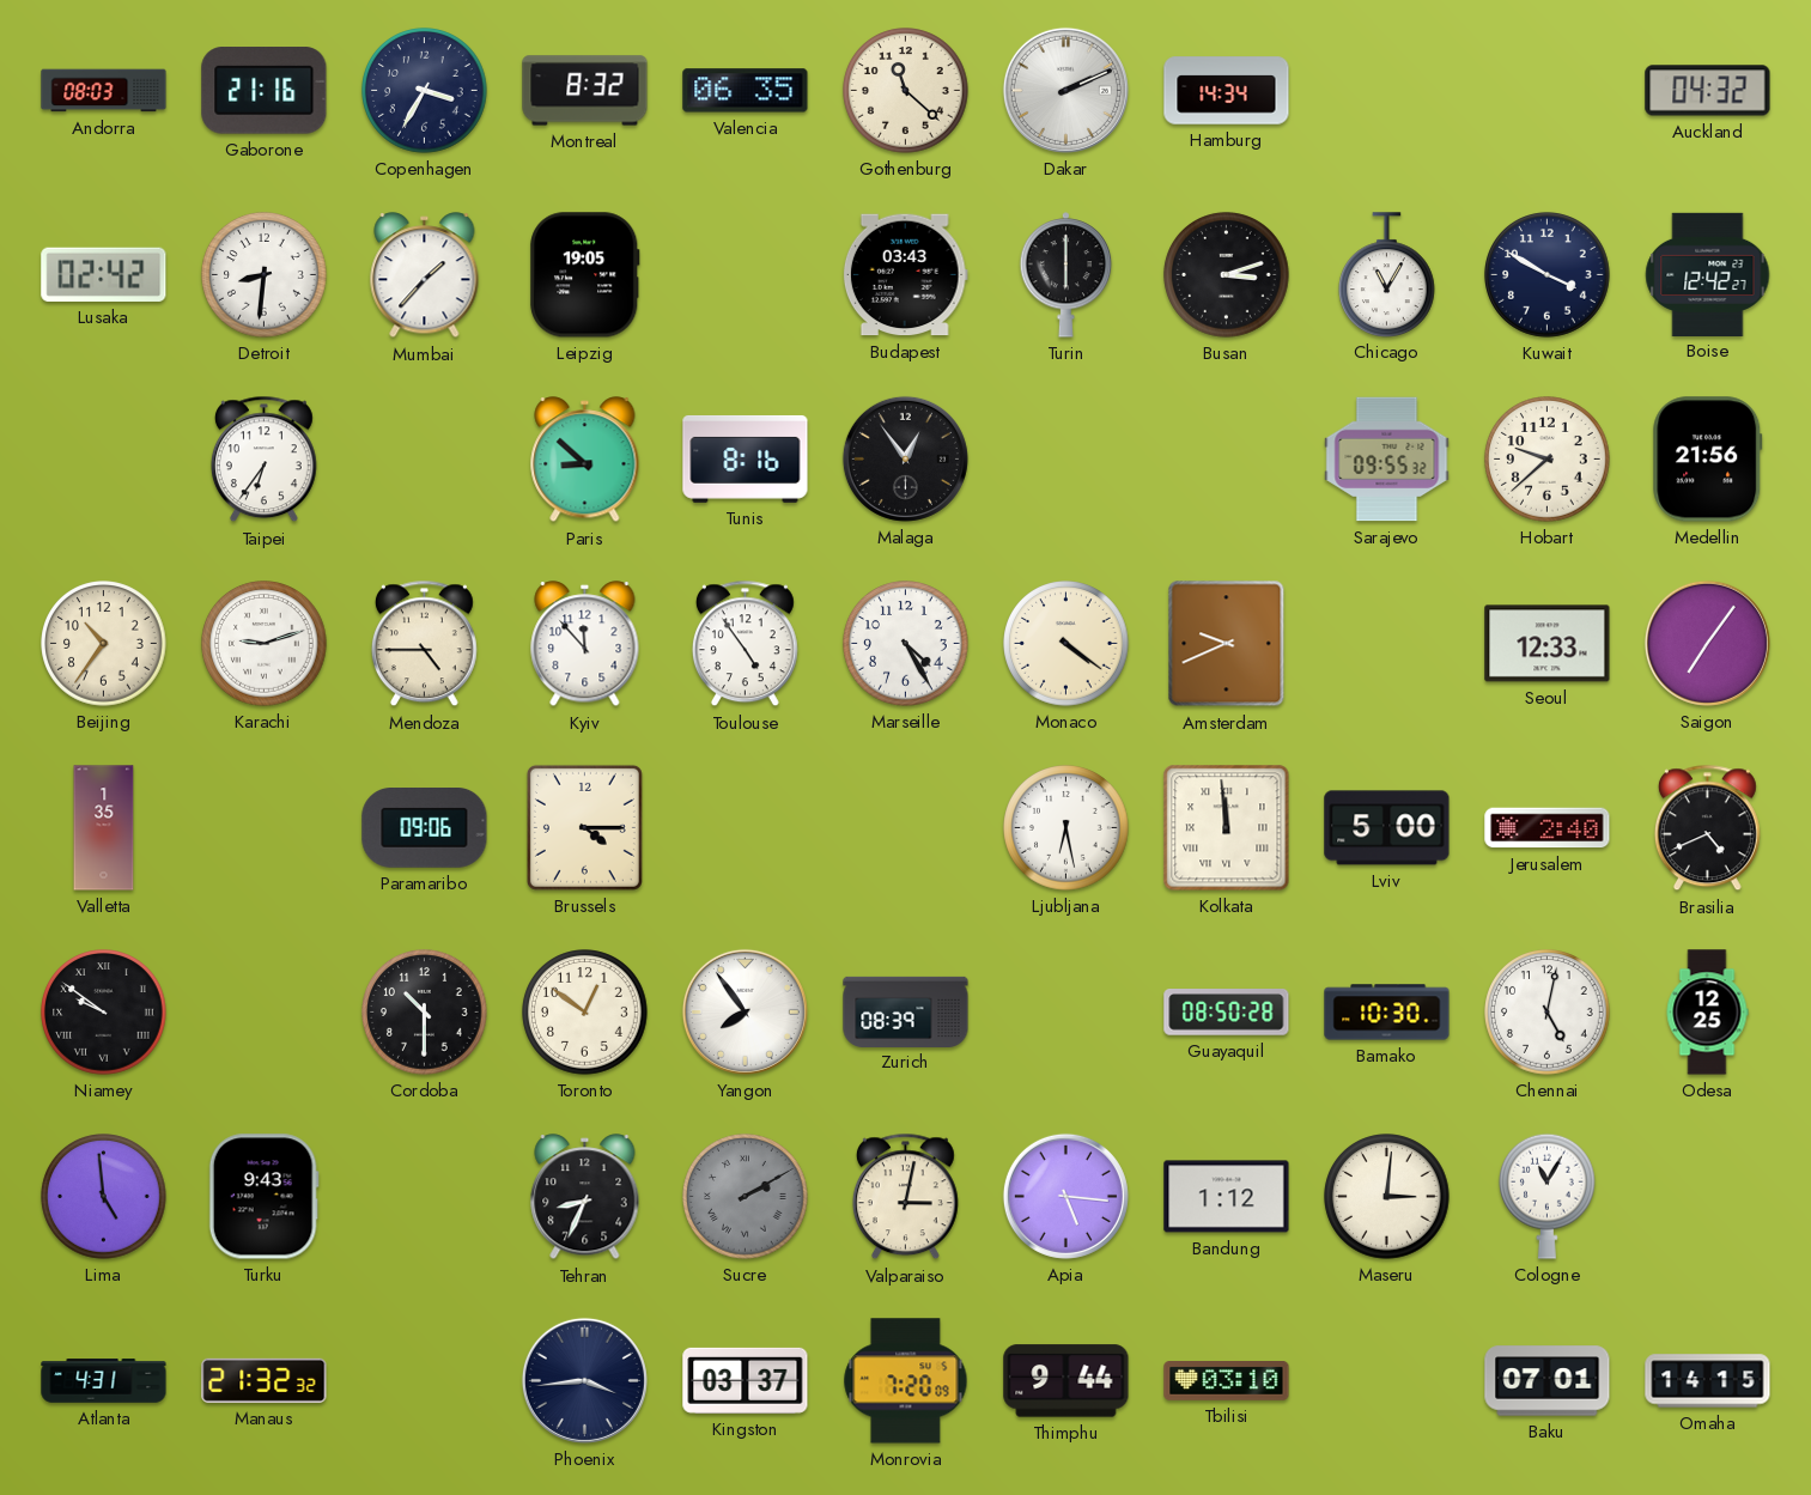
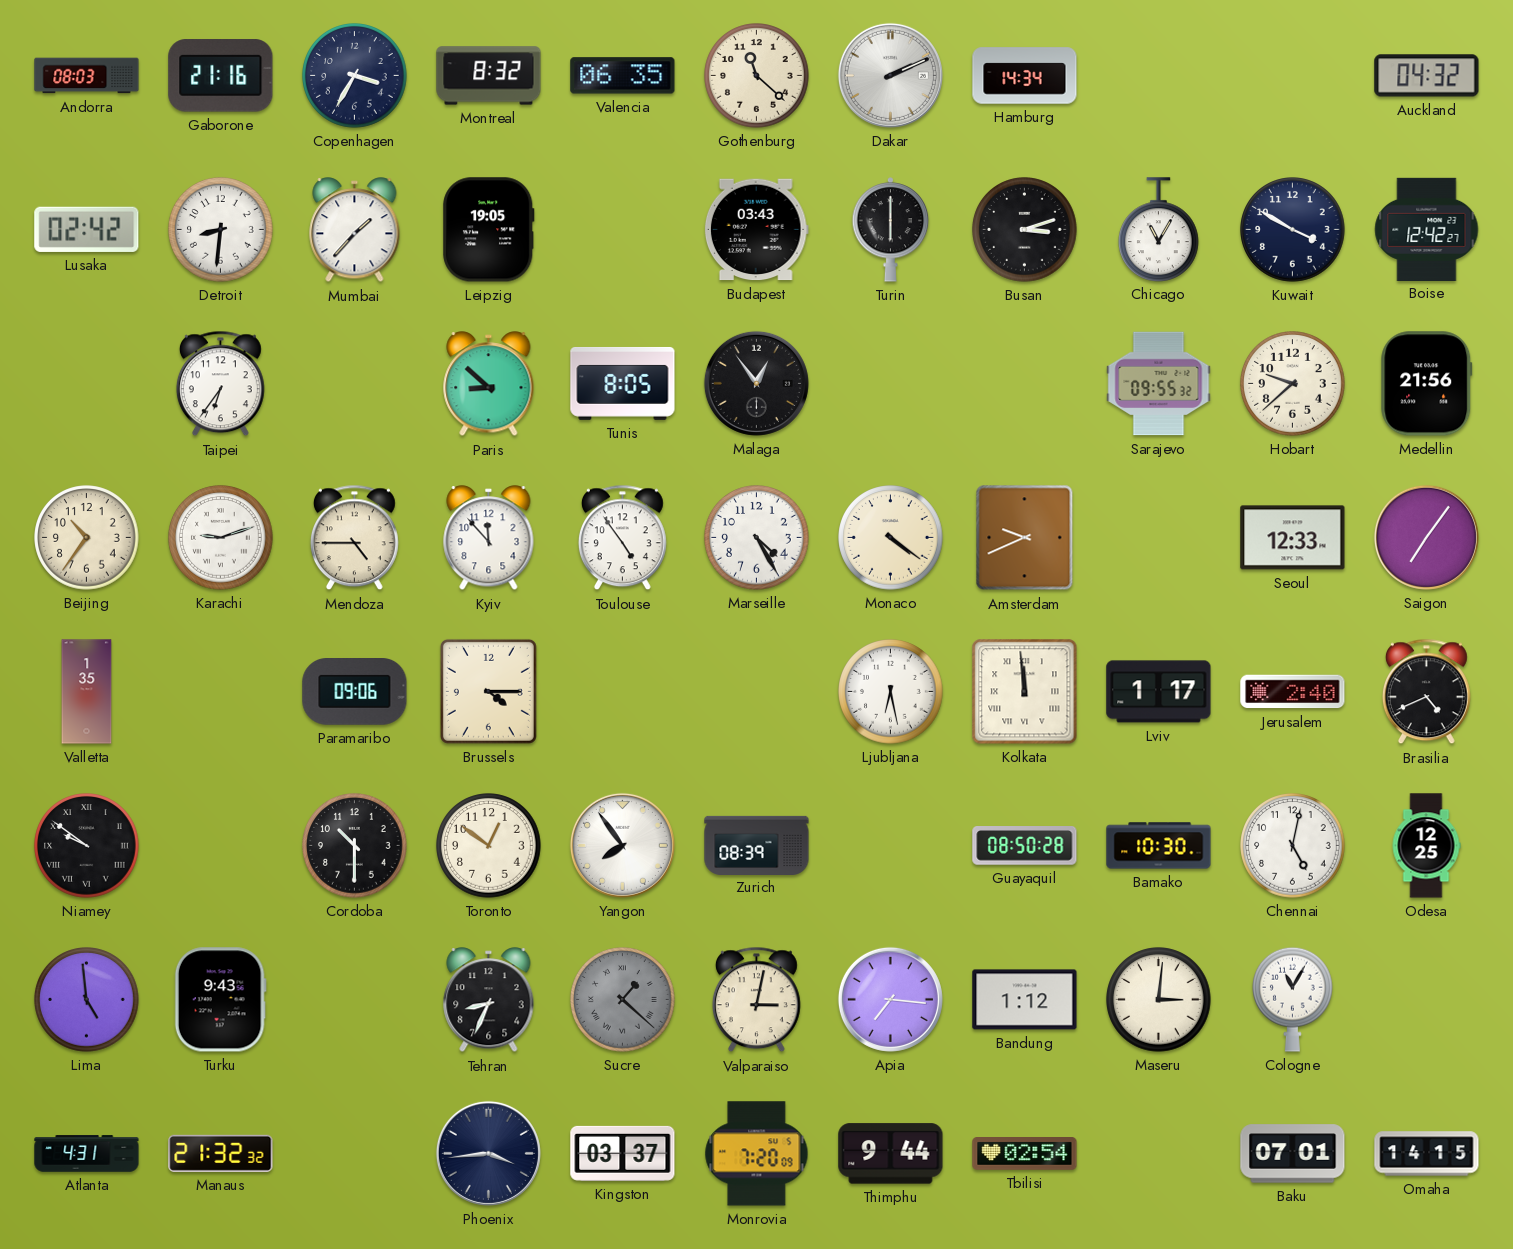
Tunis: 8:16 -> 8:05 (623, 383)
Lviv: 5:00 -> 1:17 (1159, 692)
Sucre: 2:10 -> 1:22 (623, 1000)
Apia: 5:16 -> 7:16 (890, 999)
Tbilisi: 03:10 -> 02:54 (1025, 1154)
